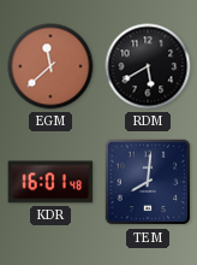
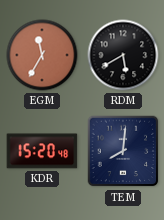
EGM: 11:38 -> 11:35 (42, 55)
KDR: 16:01 -> 15:20 (42, 151)
